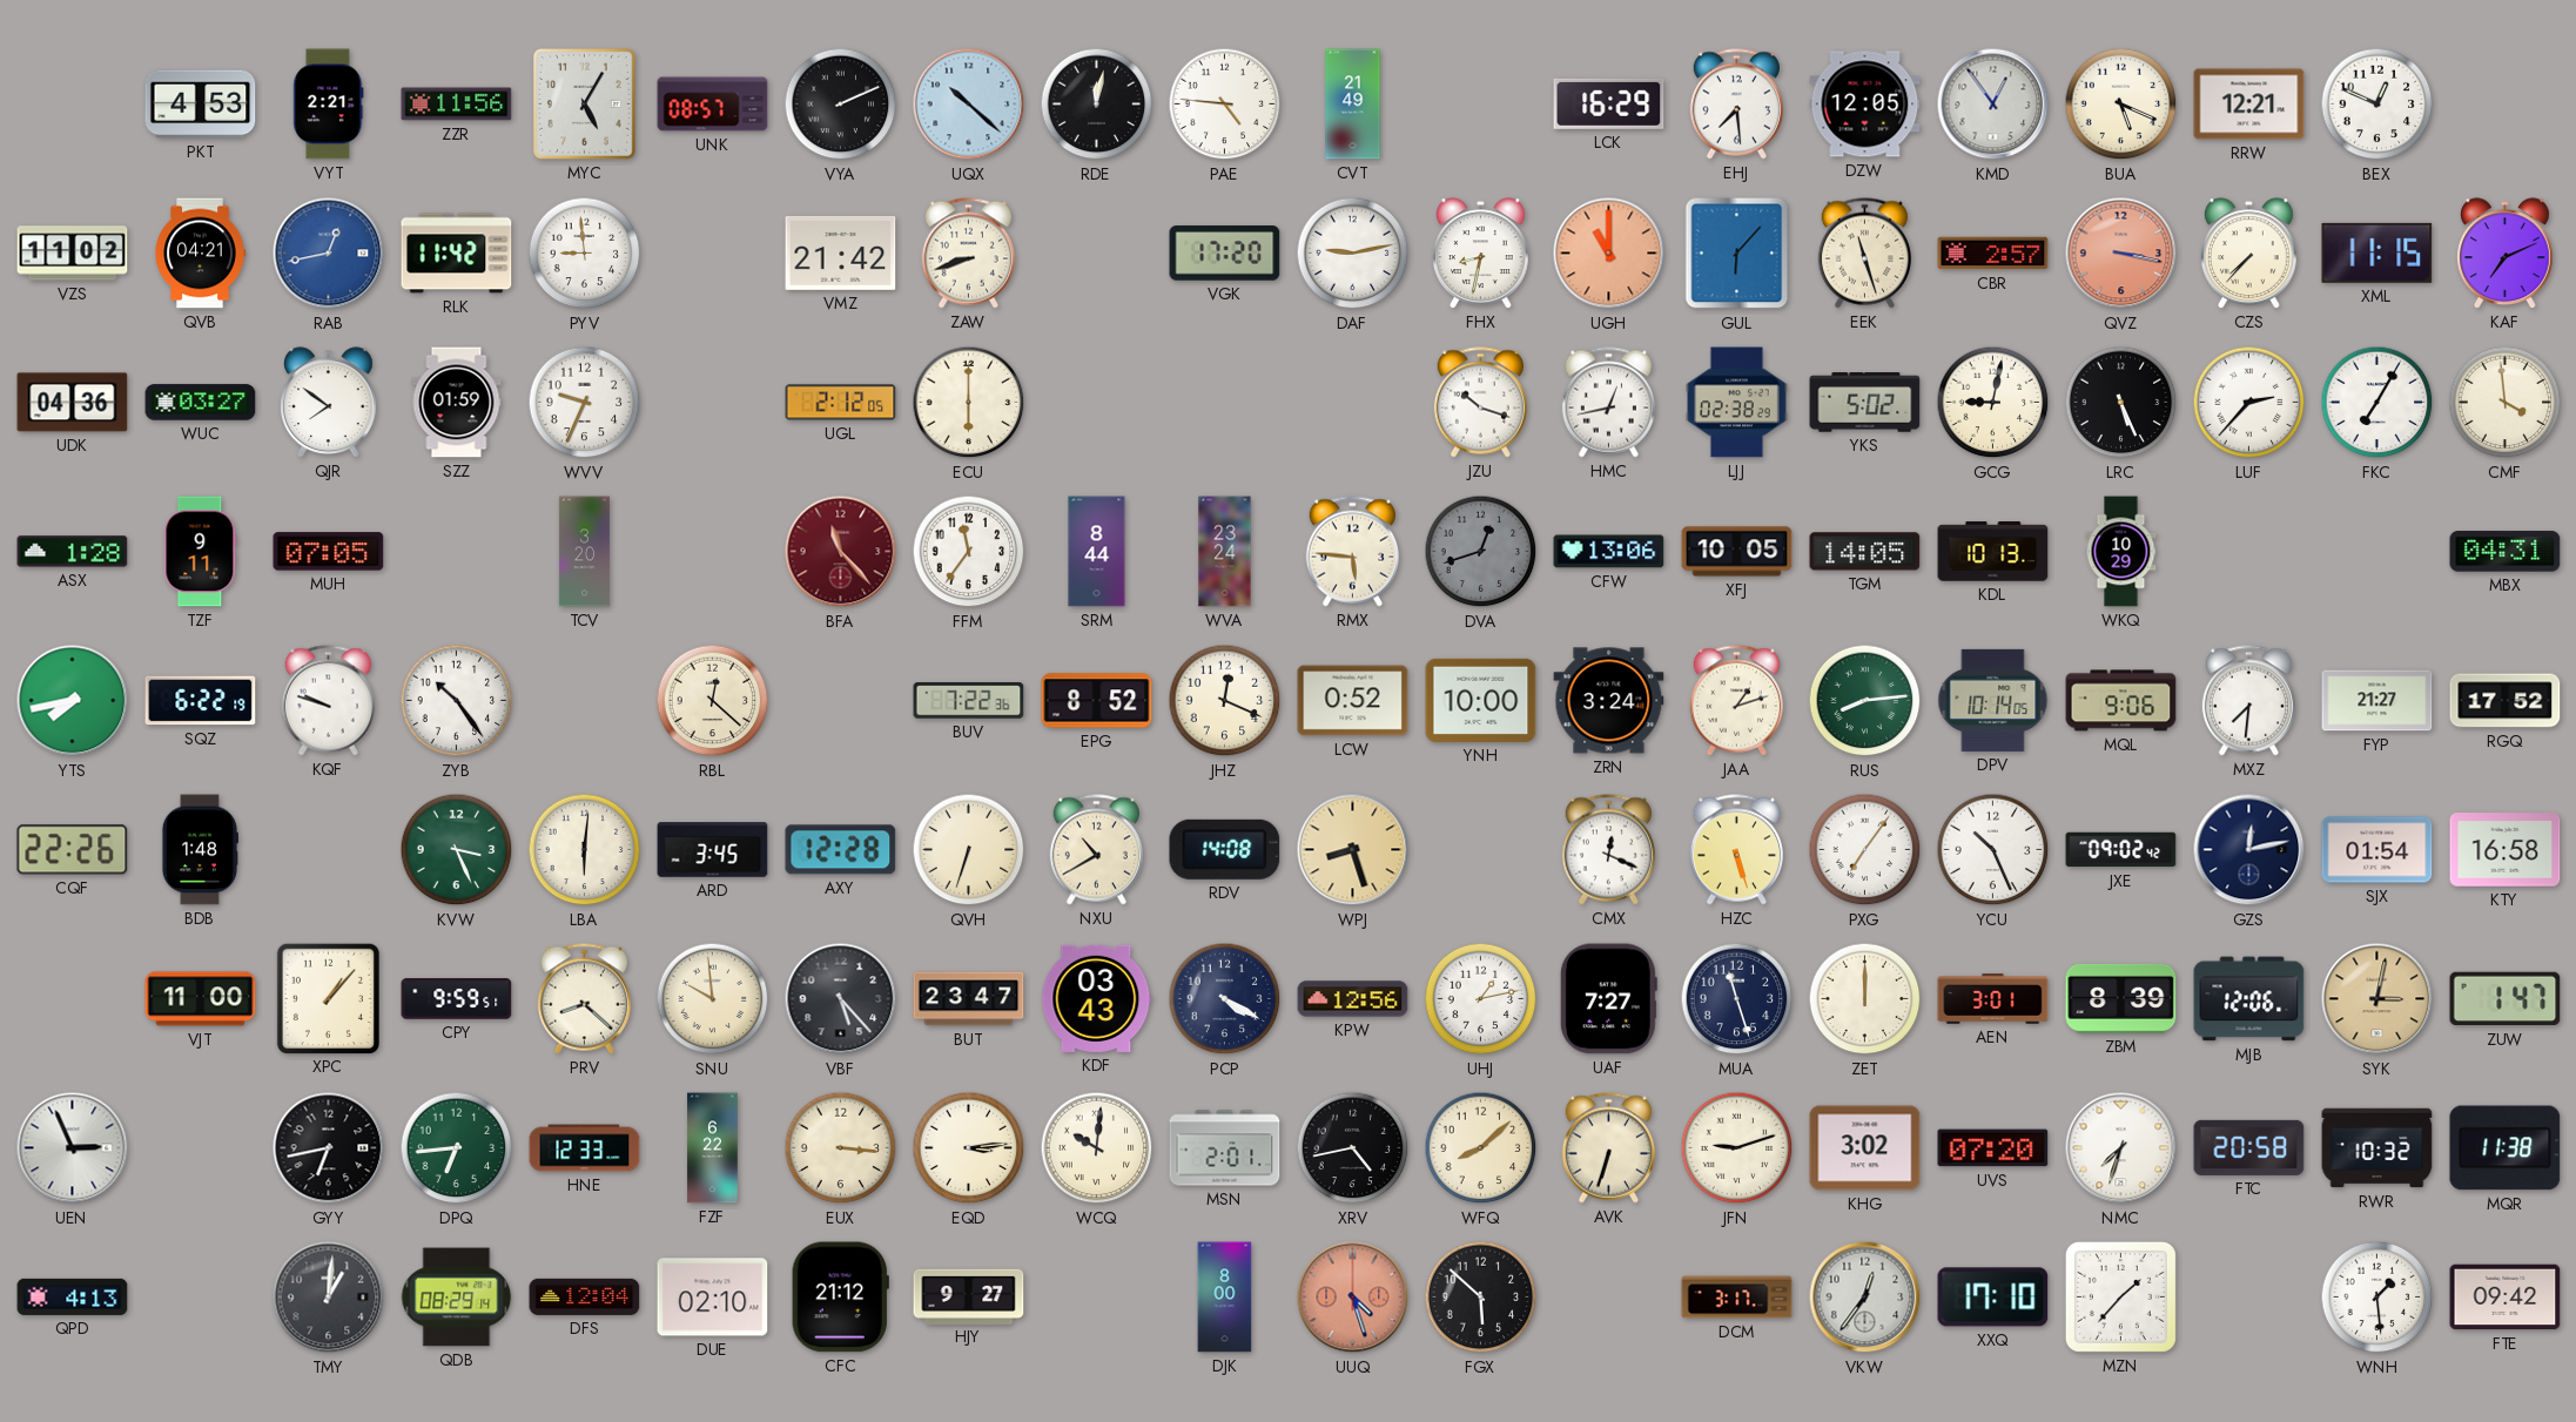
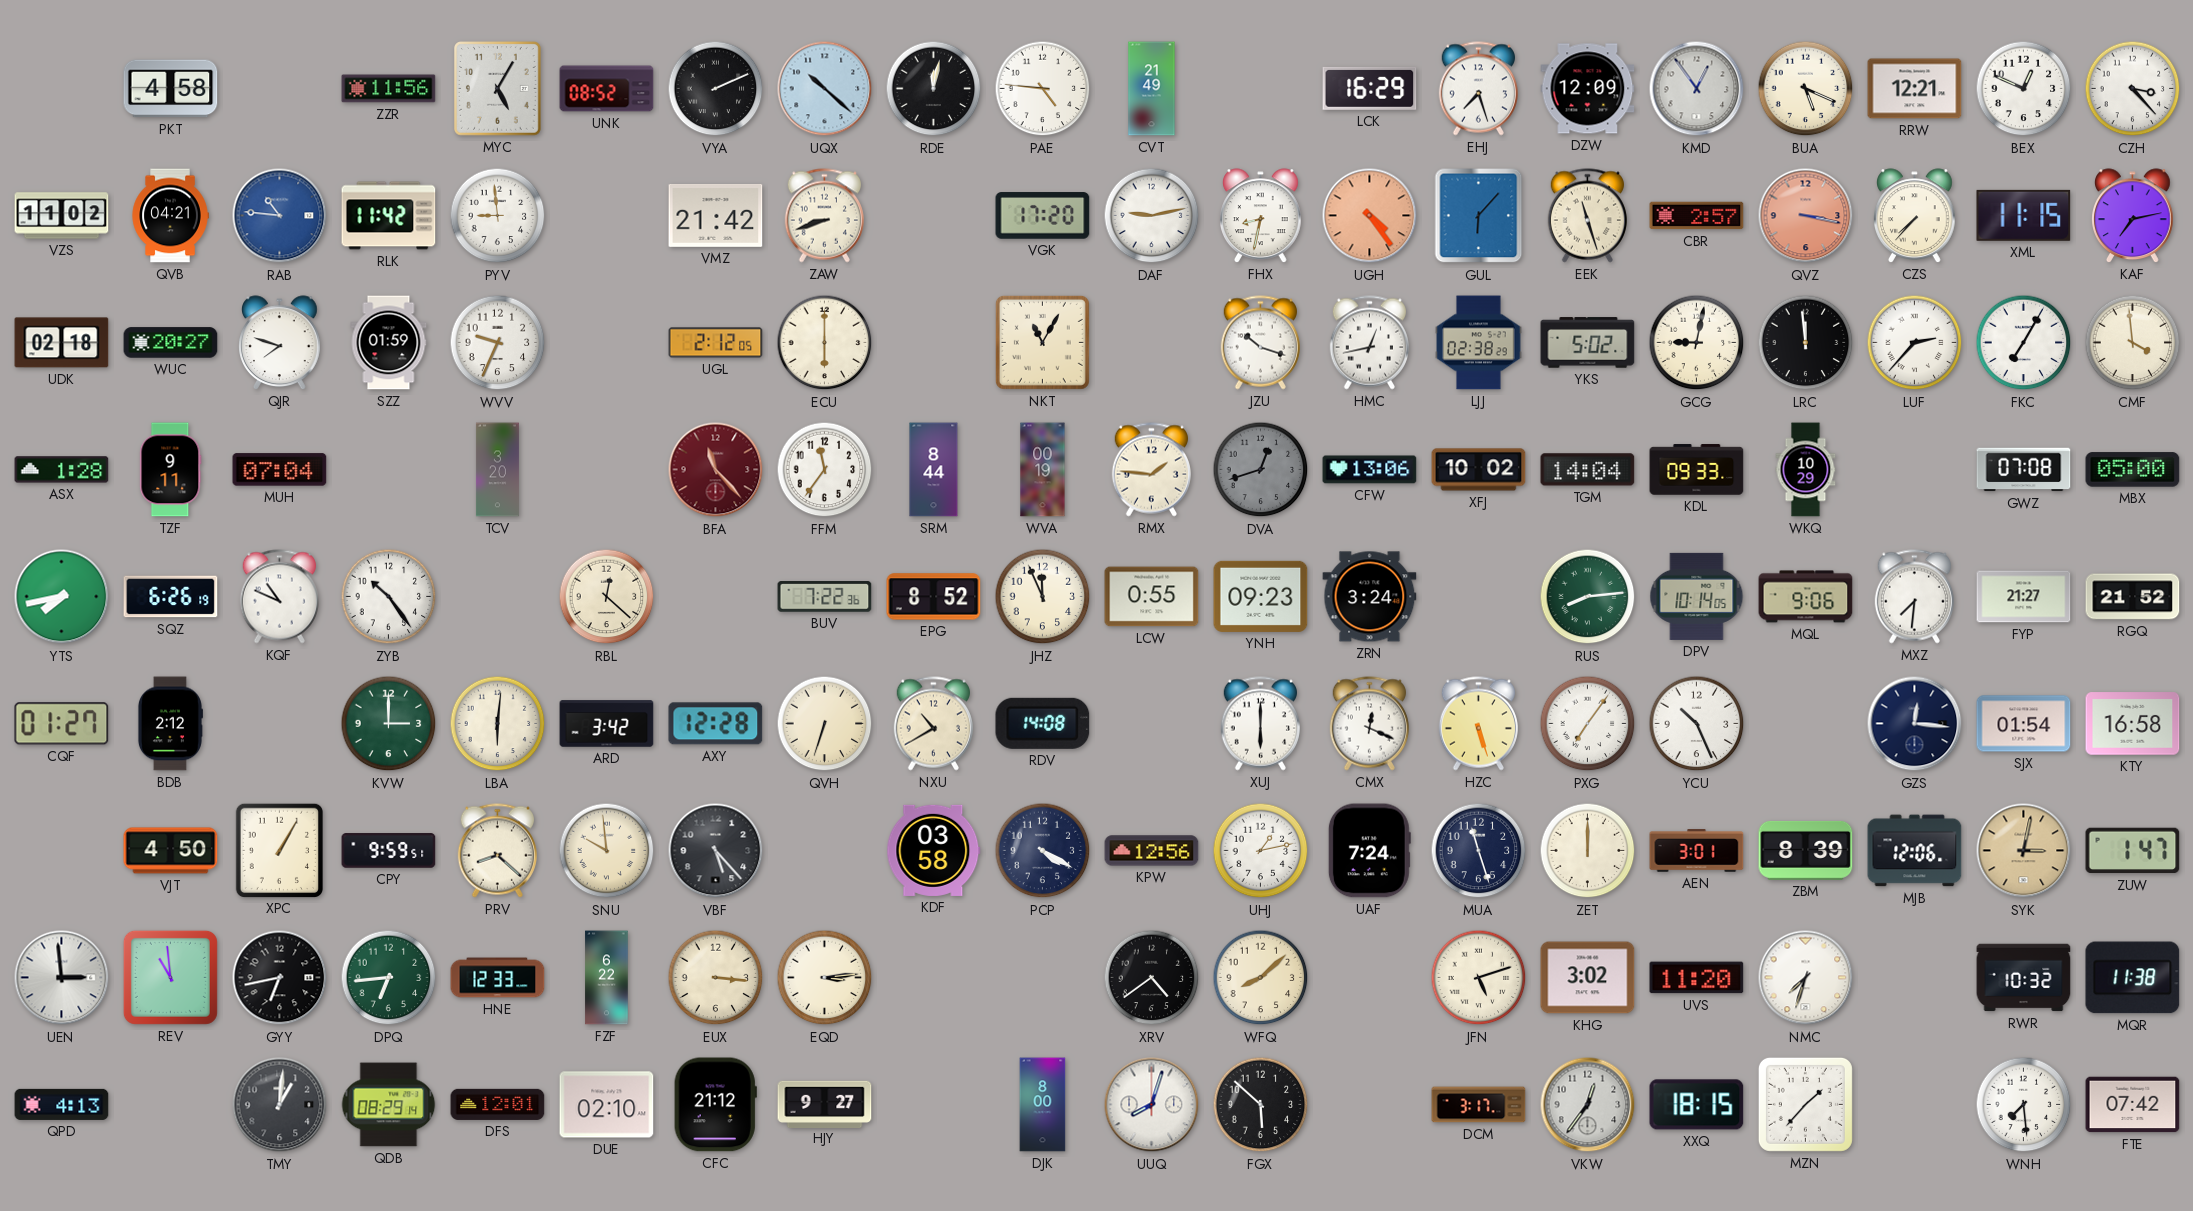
PKT: 4:53 -> 4:58 (171, 89)
VYT: 2:21 -> none (329, 105)
UNK: 08:57 -> 08:52 (607, 89)
EHJ: 7:29 -> 7:27 (1478, 89)
DZW: 12:05 -> 12:09 (1588, 89)
CZH: none -> 3:23 (2133, 89)
RAB: 12:43 -> 10:46 (280, 216)
UGH: 11:00 -> 4:24 (1370, 216)
KAF: 7:11 -> 7:13 (2133, 216)
UDK: 04:36 -> 02:18 (62, 343)
WUC: 03:27 -> 20:27 (171, 343)
QJR: 7:51 -> 7:48 (280, 343)
NKT: none -> 11:05 (1042, 342)
LRC: 5:26 -> 11:59 (1806, 343)
MUH: 07:05 -> 07:04 (280, 470)
WVA: 23:24 -> 00:19 (1043, 470)
RMX: 5:46 -> 1:46 (1151, 470)
XFJ: 10:05 -> 10:02 (1479, 470)
TGM: 14:05 -> 14:04 (1588, 470)
KDL: 10:13 -> 09:33 (1697, 470)
GWZ: none -> 07:08 (2024, 470)
MBX: 04:31 -> 05:00 (2133, 470)
SQZ: 6:22 -> 6:26 (171, 597)
KQF: 9:48 -> 10:49 (279, 597)
JHZ: 12:19 -> 11:56 (1043, 597)
LCW: 0:52 -> 0:55 (1152, 597)
YNH: 10:00 -> 09:23 (1261, 596)
JAA: 1:12 -> none (1736, 701)
RGQ: 17:52 -> 21:52 (2133, 597)
CQF: 22:26 -> 01:27 (62, 724)
BDB: 1:48 -> 2:12 (170, 724)
KVW: 3:26 -> 3:00 (389, 724)
ARD: 3:45 -> 3:42 (607, 724)
WPJ: 8:27 -> none (1353, 850)
XUJ: none -> 6:00 (1260, 724)
JXE: 09:02 -> none (2121, 850)
GZS: 12:13 -> 12:16 (1915, 724)
VJT: 11:00 -> 4:50 (171, 851)
XPC: 1:07 -> 1:05 (279, 850)
BUT: 23:47 -> none (969, 999)
KDF: 03:43 -> 03:58 (934, 850)
UAF: 7:27 -> 7:24 (1369, 851)
UEN: 2:56 -> 2:59 (62, 978)
REV: none -> 10:59 (170, 977)
WCQ: 10:01 -> none (1097, 1148)
MSN: 2:01 -> none (1225, 1148)
XRV: 4:43 -> 4:39 (1152, 978)
AVK: 6:33 -> none (1608, 1148)
JFN: 9:12 -> 5:12 (1479, 978)
UVS: 07:20 -> 11:20 (1697, 978)
FTC: 20:58 -> none (2249, 1147)
DFS: 12:04 -> 12:01 (498, 1104)
UUQ: 4:27 -> 8:03 (1152, 1105)
UUQ dial: salmon -> white (1152, 1105)
XXQ: 17:10 -> 18:15 (1697, 1105)
WNH: 1:29 -> 7:29 (2024, 1105)
FTE: 09:42 -> 07:42 (2133, 1105)
